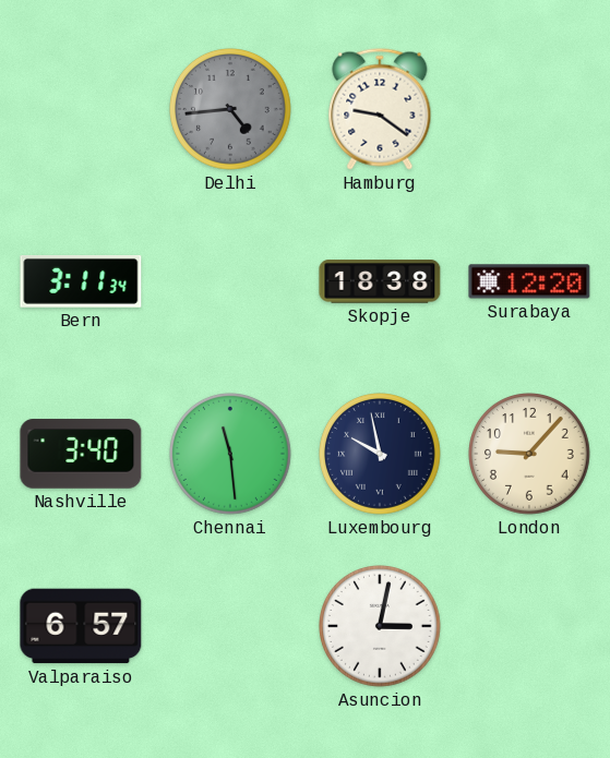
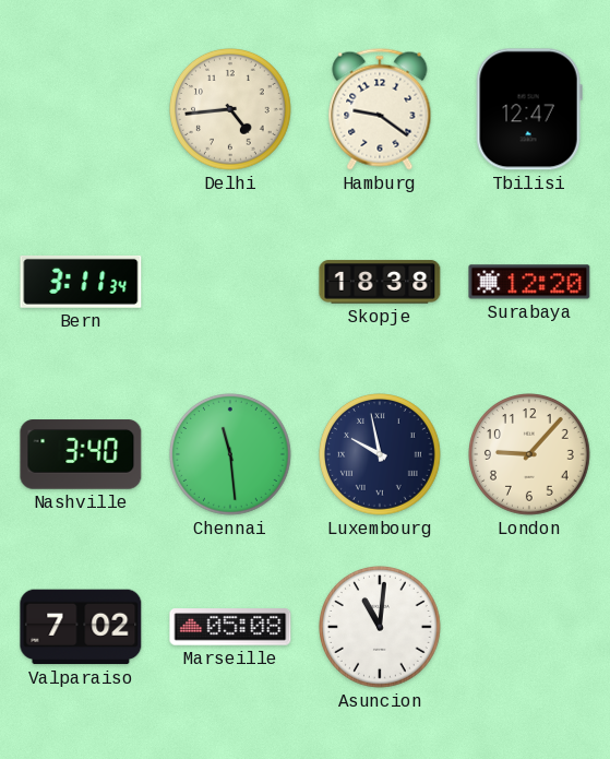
Delhi dial: grey -> cream (231, 110)
Tbilisi: none -> 12:47 (529, 109)
Valparaiso: 6:57 -> 7:02 (81, 627)
Marseille: none -> 05:08 (230, 627)
Asuncion: 3:02 -> 11:01 (381, 628)
